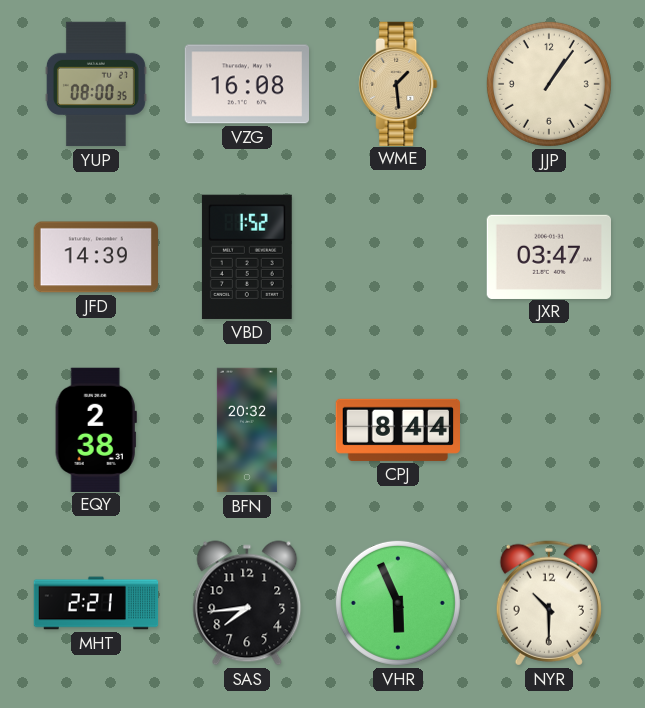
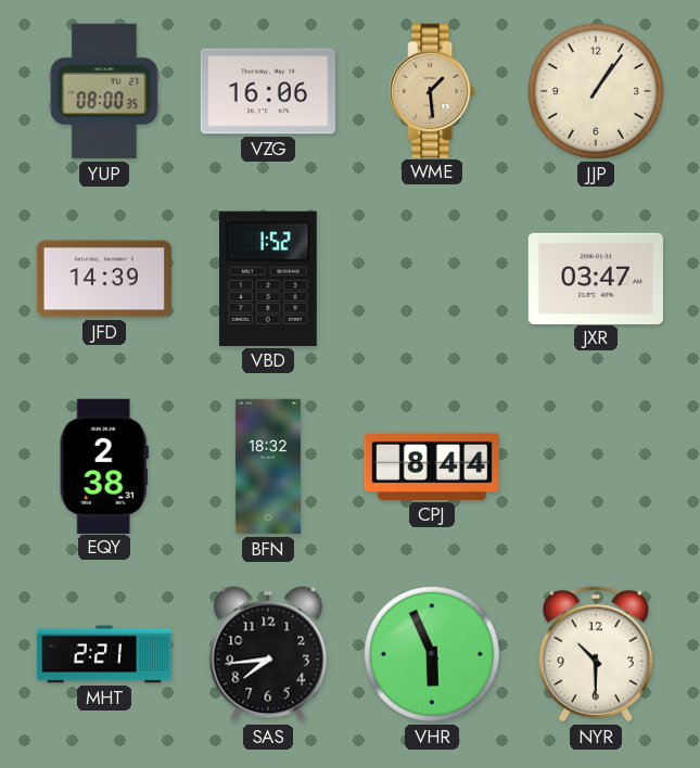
VZG: 16:08 -> 16:06 (267, 91)
BFN: 20:32 -> 18:32 (268, 466)
